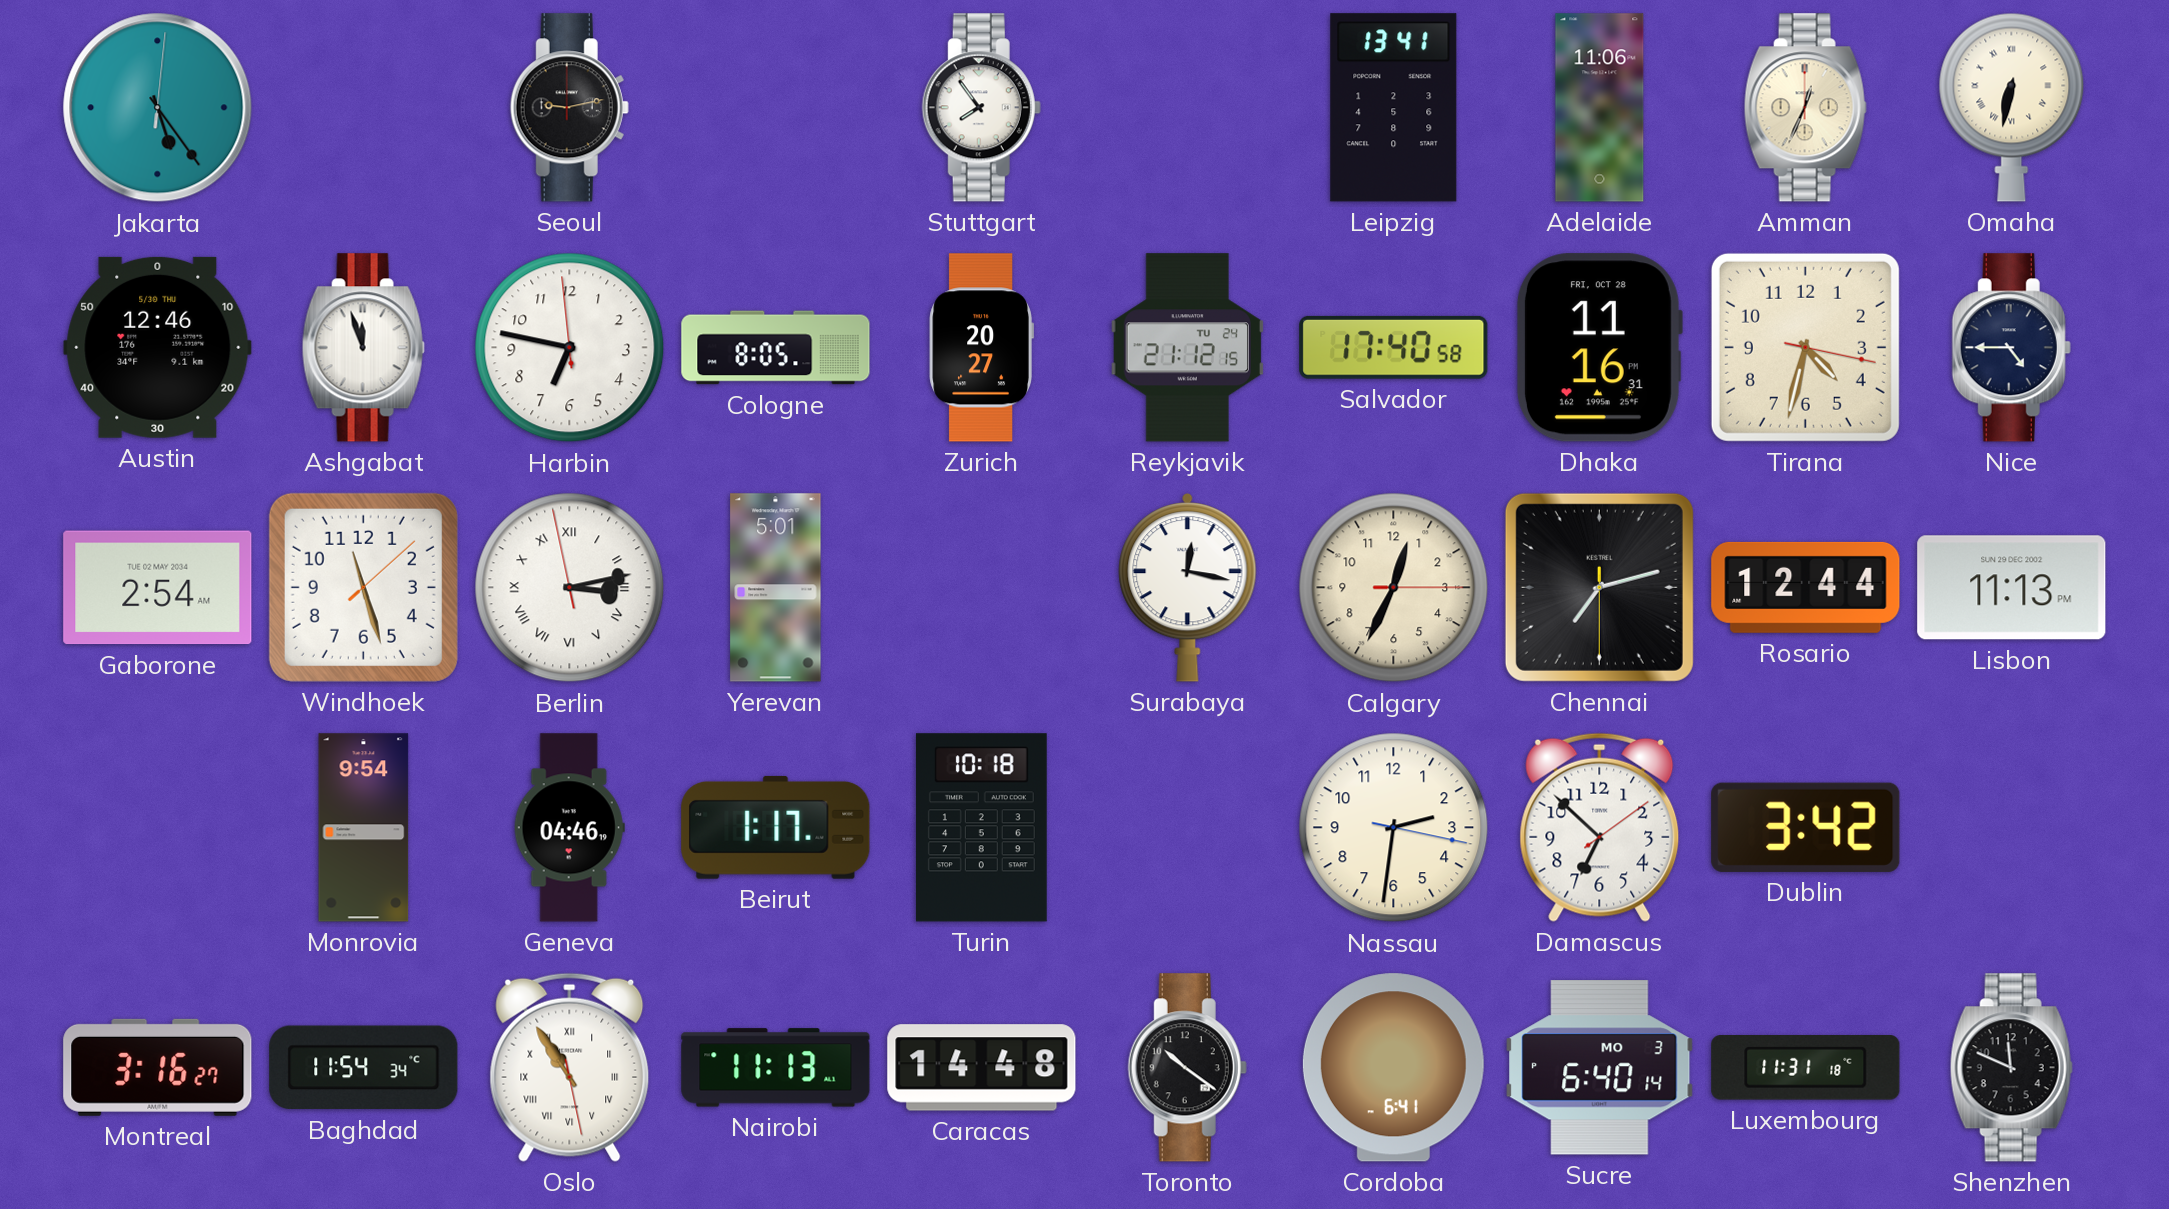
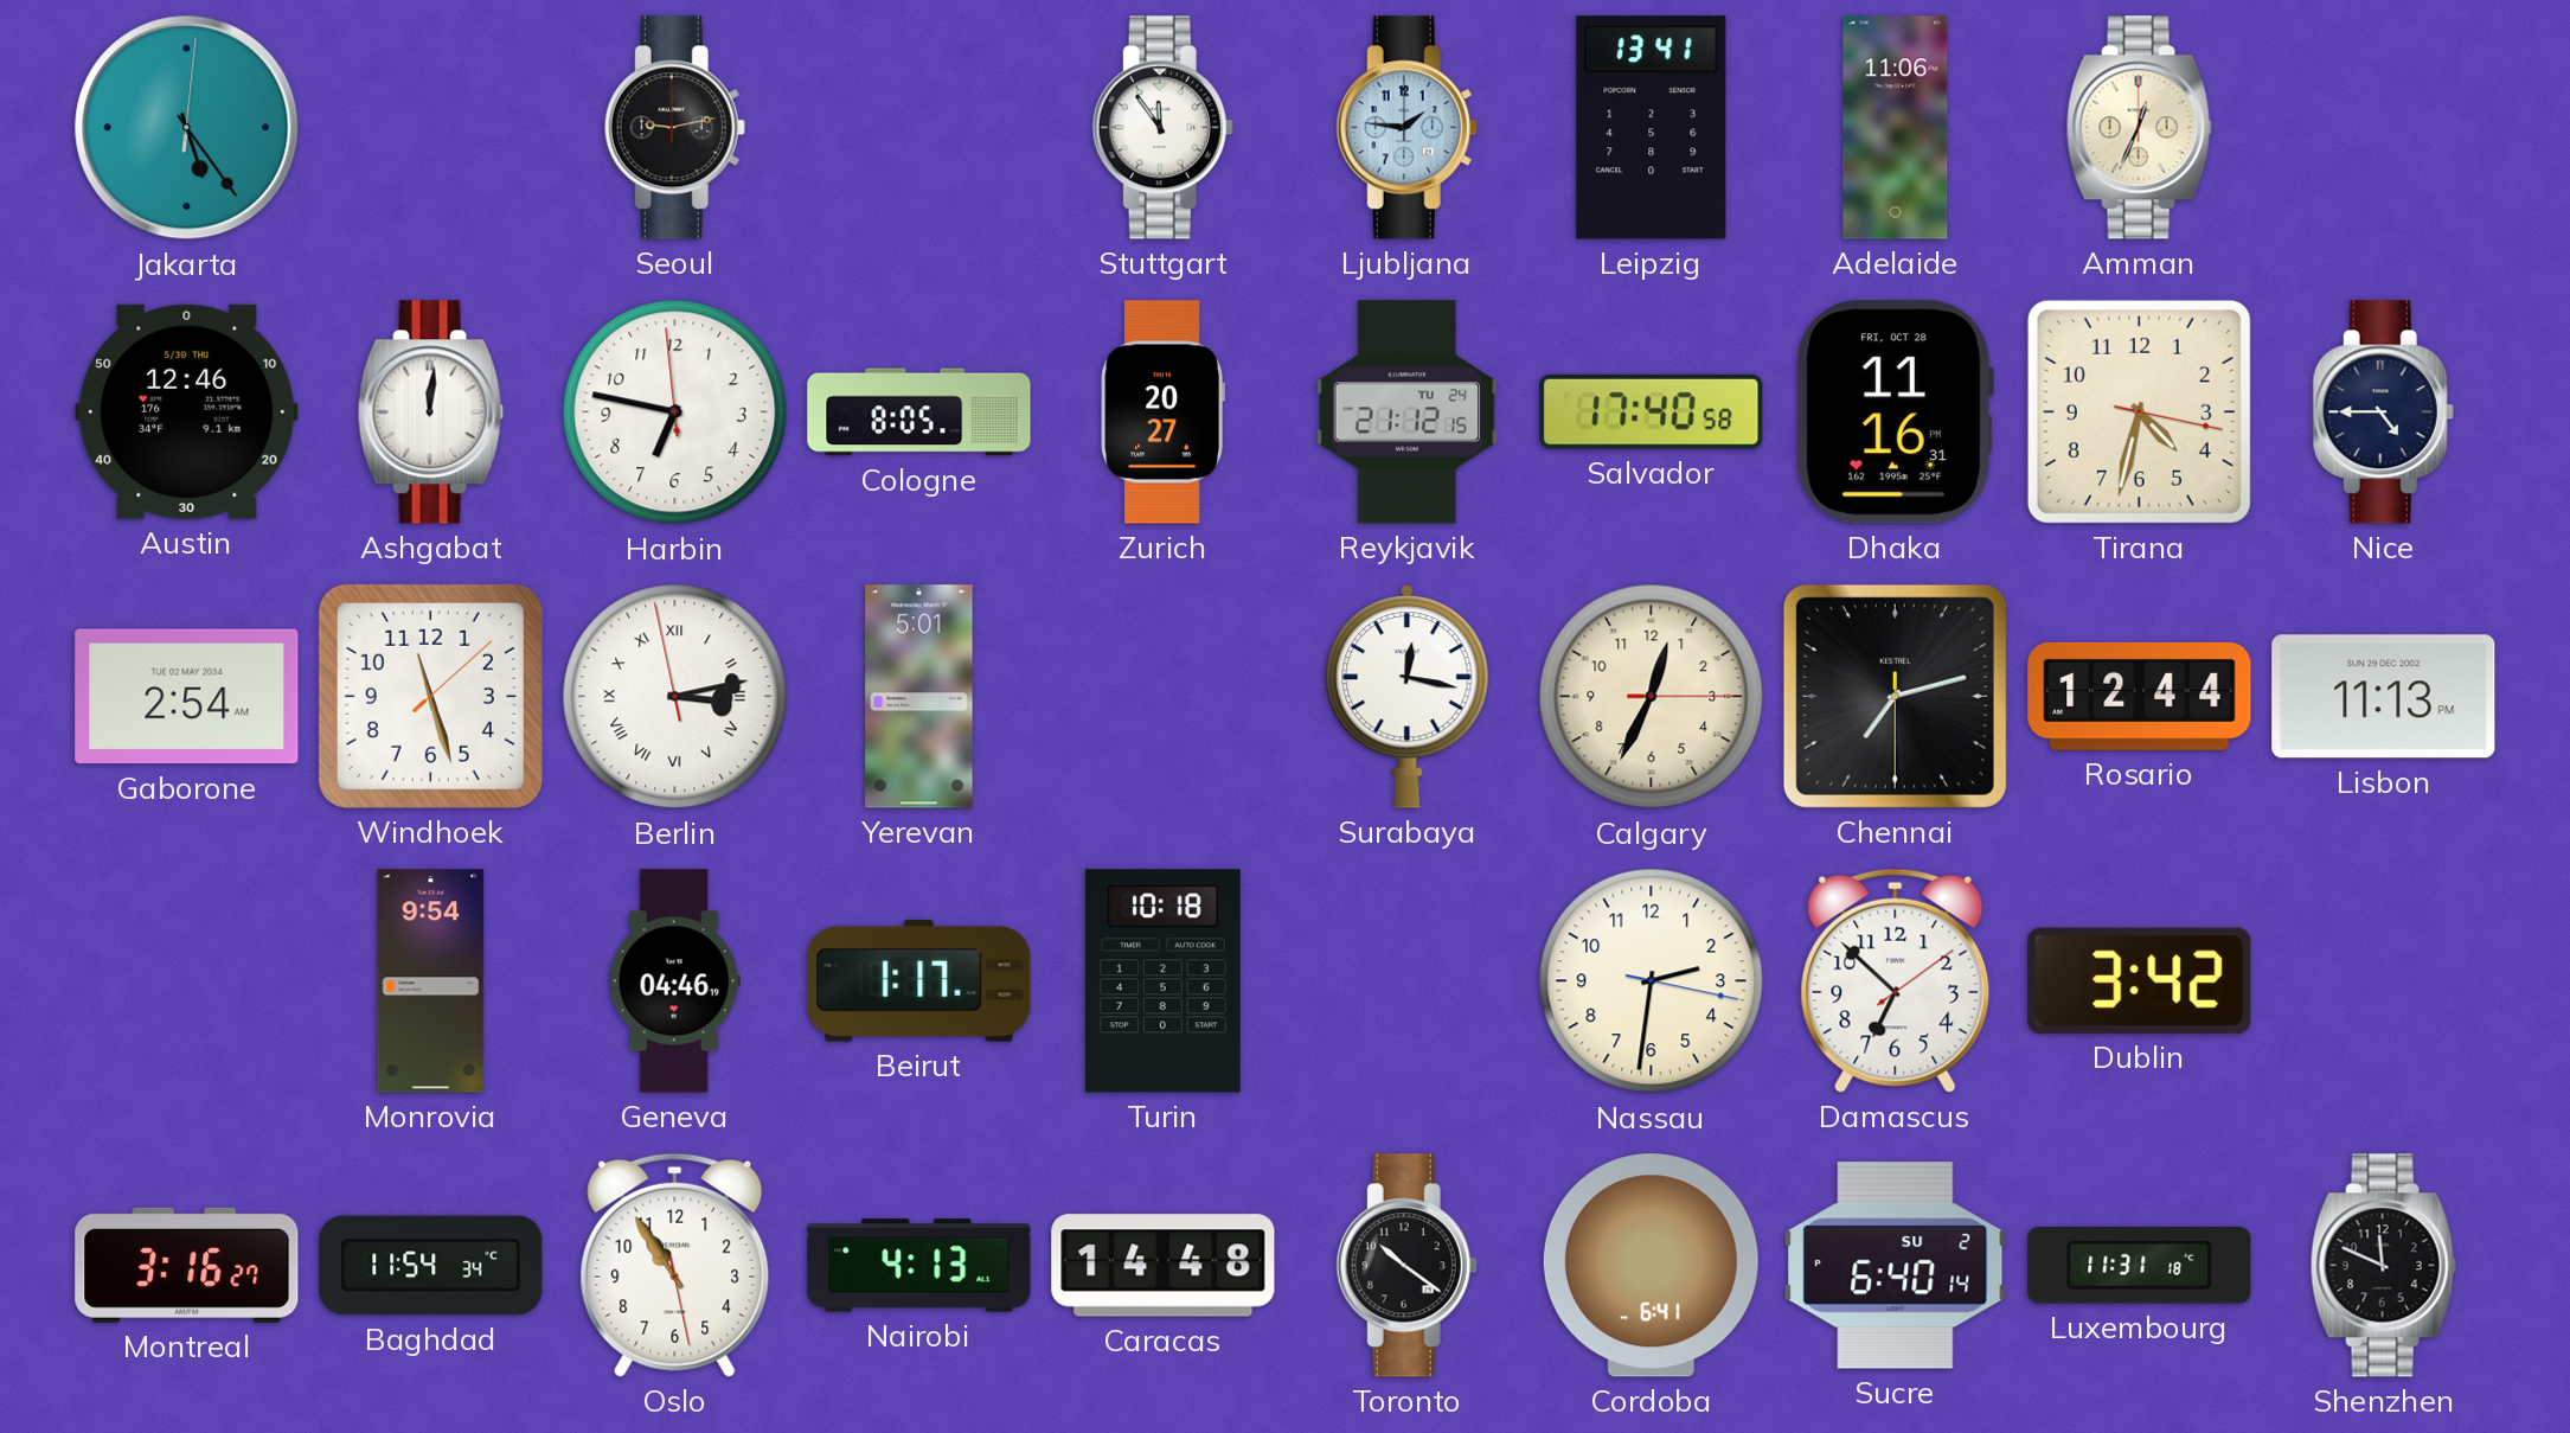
Stuttgart: 7:54 -> 11:54 (1162, 128)
Ljubljana: none -> 1:46 (1406, 128)
Omaha: 6:32 -> none (2012, 107)
Ashgabat: 11:57 -> 12:01 (430, 412)
Oslo numerals: Roman -> Arabic (675, 1265)
Nairobi: 11:13 -> 4:13 (919, 1266)
Sucre date: MO 3 -> SU 2 (1896, 1266)
